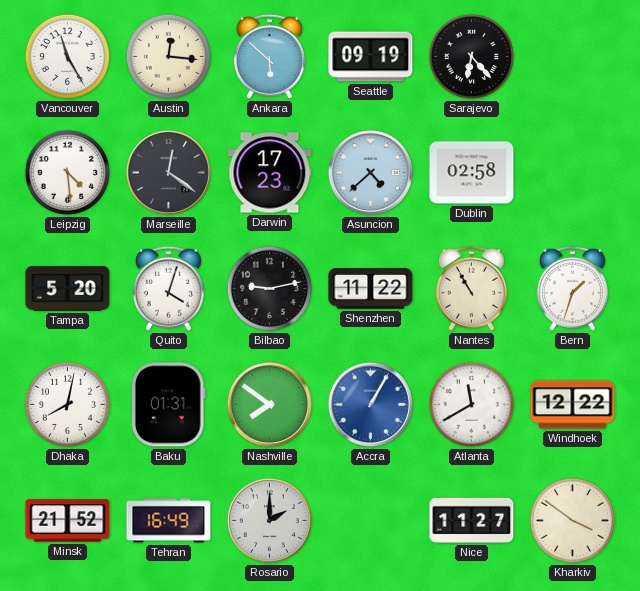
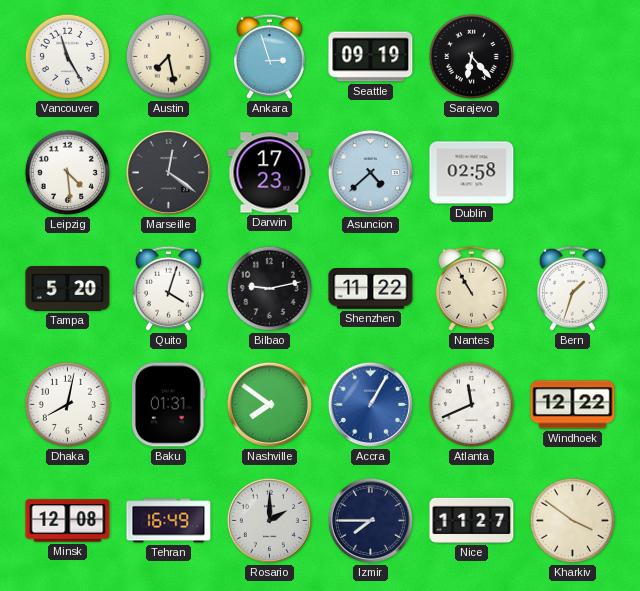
Austin: 12:16 -> 7:28 (168, 56)
Ankara: 5:52 -> 2:57 (269, 56)
Atlanta: 11:40 -> 11:41 (471, 404)
Minsk: 21:52 -> 12:08 (68, 521)
Izmir: none -> 7:45 (370, 520)
